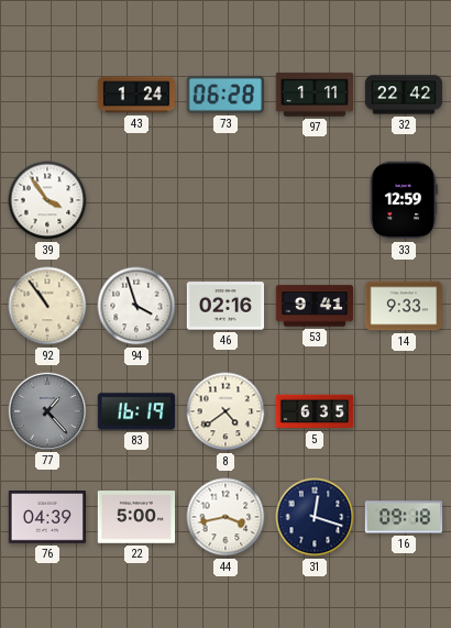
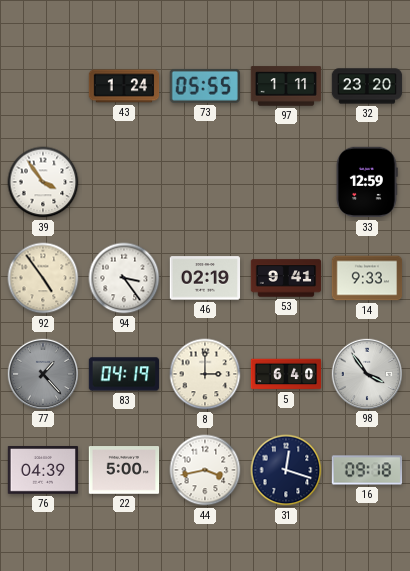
73: 06:28 -> 05:55 (205, 86)
32: 22:42 -> 23:20 (367, 86)
92: 10:54 -> 4:54 (43, 278)
94: 3:57 -> 3:24 (124, 278)
46: 02:16 -> 02:19 (205, 278)
83: 16:19 -> 04:19 (124, 374)
8: 4:39 -> 3:00 (205, 374)
5: 6:35 -> 6:40 (286, 374)
98: none -> 3:54 (366, 373)
